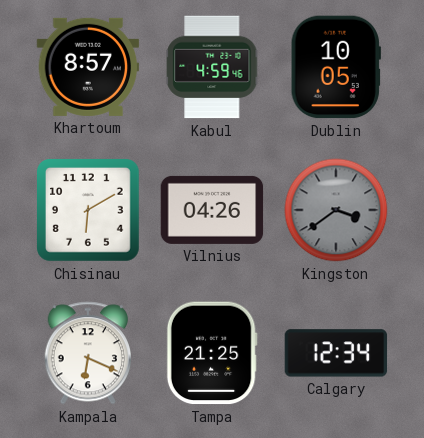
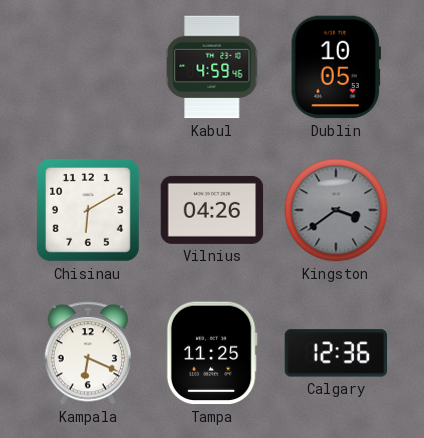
Khartoum: 8:57 -> none (88, 67)
Tampa: 21:25 -> 11:25 (212, 353)
Calgary: 12:34 -> 12:36 (336, 353)
